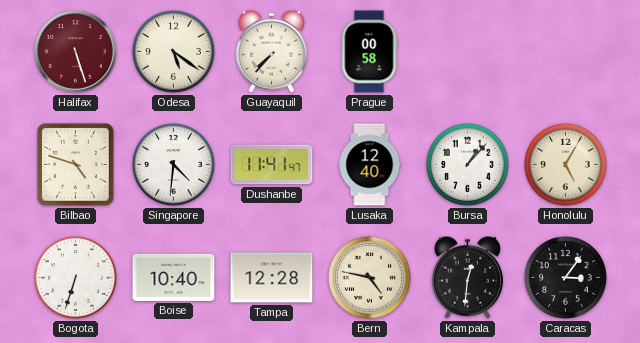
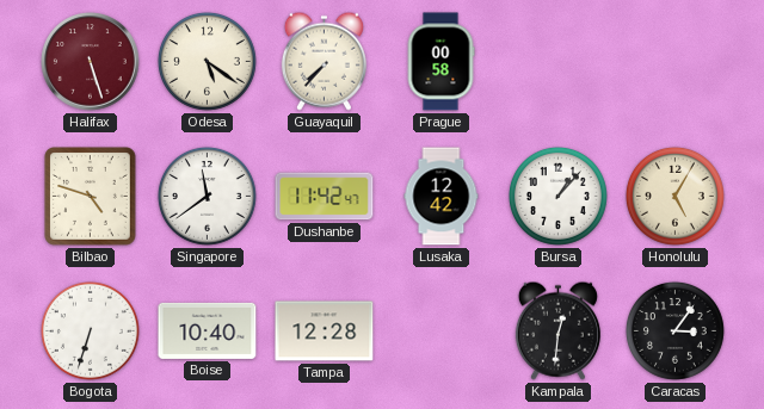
Singapore: 4:31 -> 11:39 (207, 196)
Dushanbe: 11:41 -> 11:42 (325, 197)
Lusaka: 12:40 -> 12:42 (442, 197)
Bern: 4:47 -> none (369, 277)
